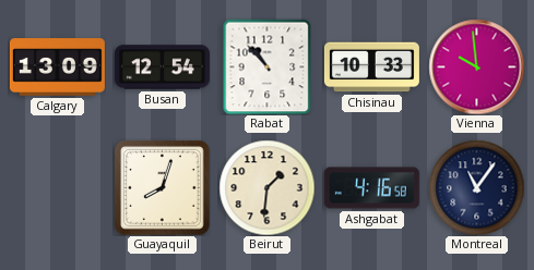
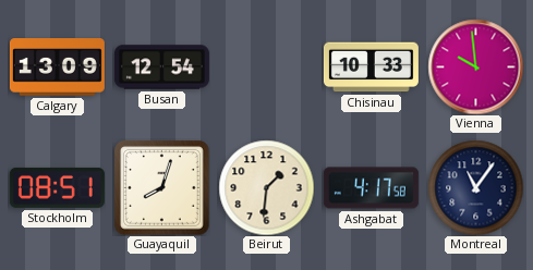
Rabat: 10:53 -> none (268, 66)
Stockholm: none -> 08:51 (57, 187)
Ashgabat: 4:16 -> 4:17 (371, 188)
